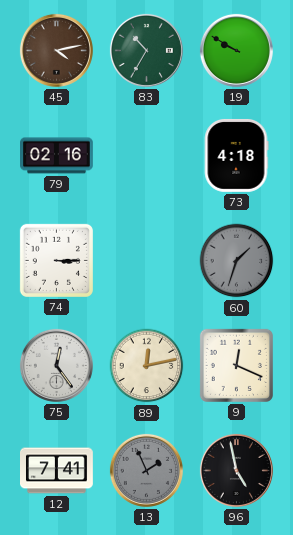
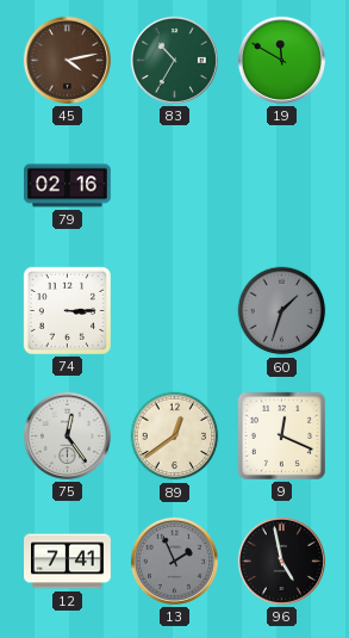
19: 9:50 -> 11:50 (281, 60)
73: 4:18 -> none (236, 155)
89: 12:13 -> 12:39 (175, 436)
